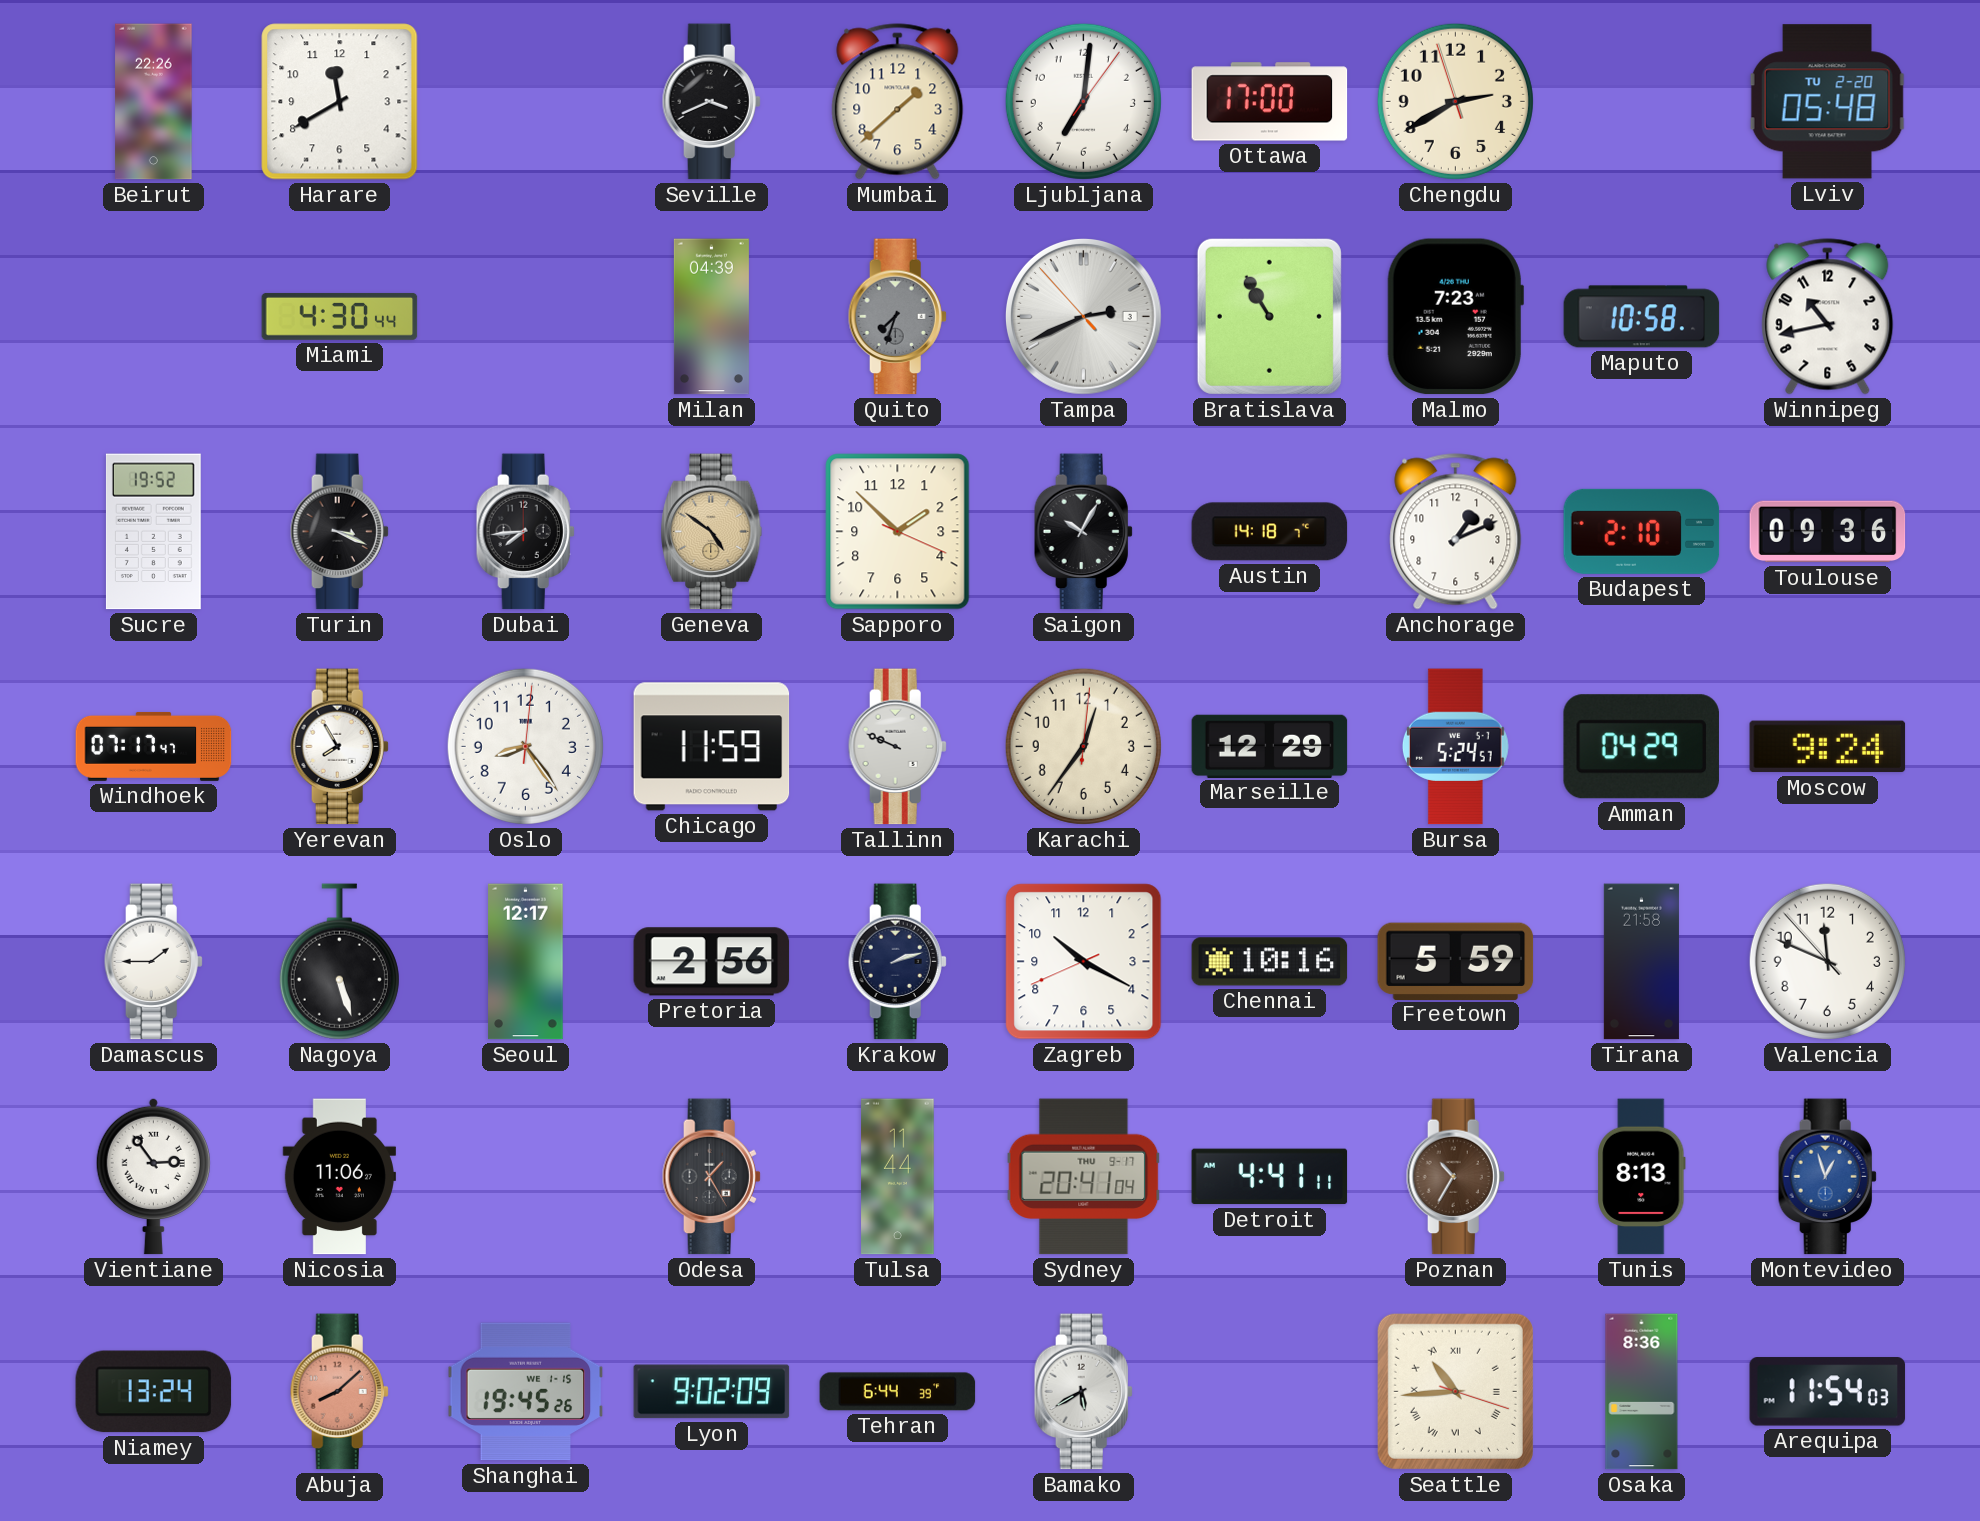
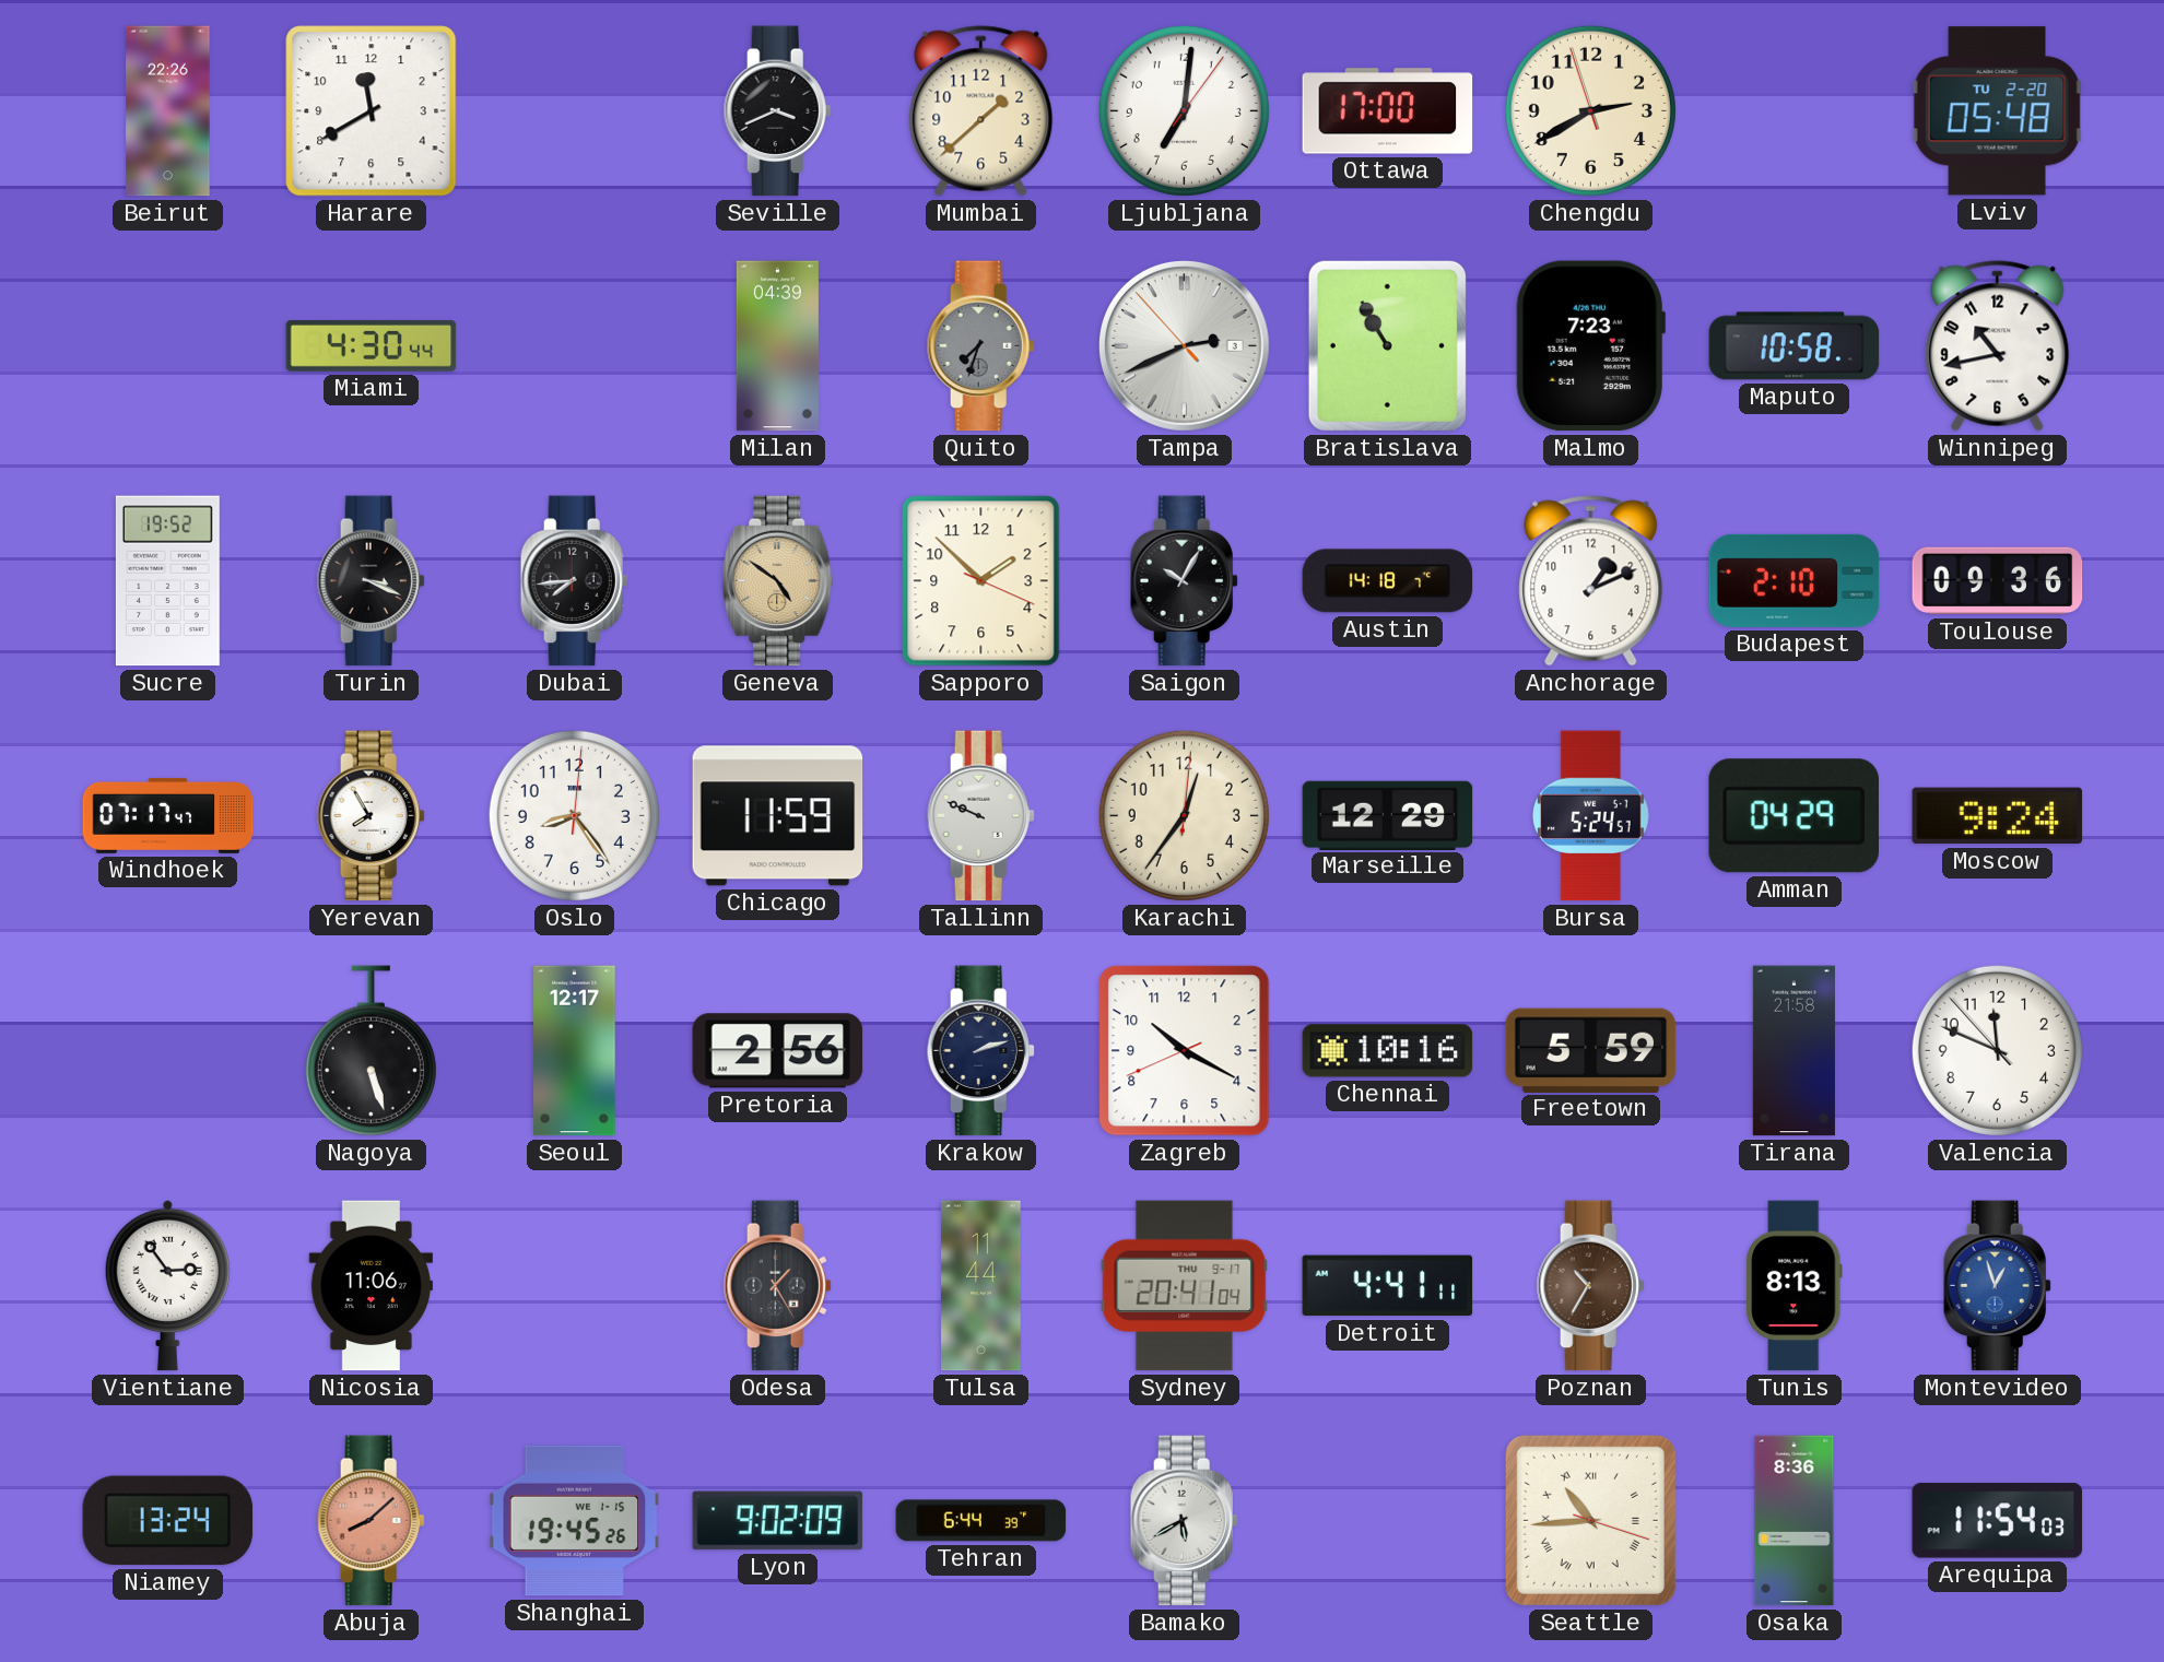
Damascus: 1:45 -> none (153, 962)
